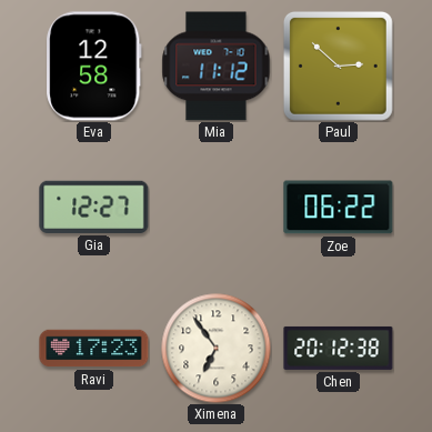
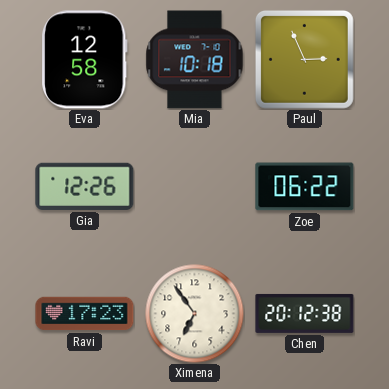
Mia: 11:12 -> 10:18 (195, 60)
Paul: 2:52 -> 2:56 (304, 59)
Gia: 12:27 -> 12:26 (85, 186)
